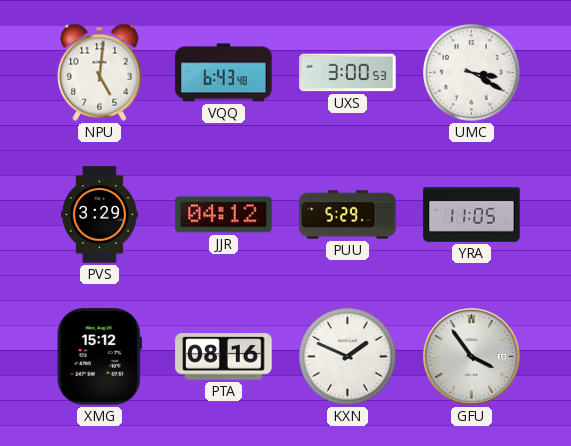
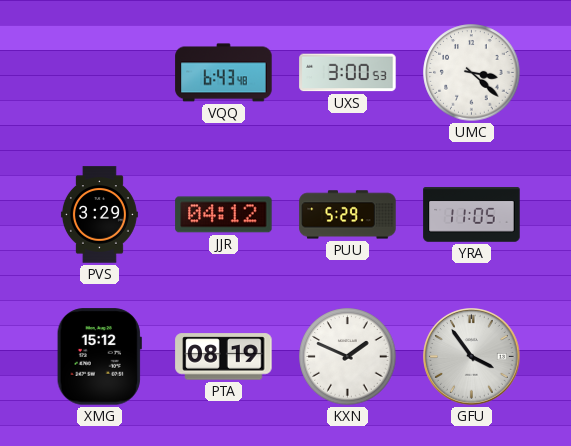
NPU: 5:01 -> none (100, 72)
UMC: 3:20 -> 3:22 (472, 73)
PTA: 08:16 -> 08:19 (224, 357)
